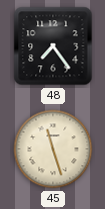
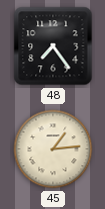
45: 11:27 -> 1:14 (53, 149)
